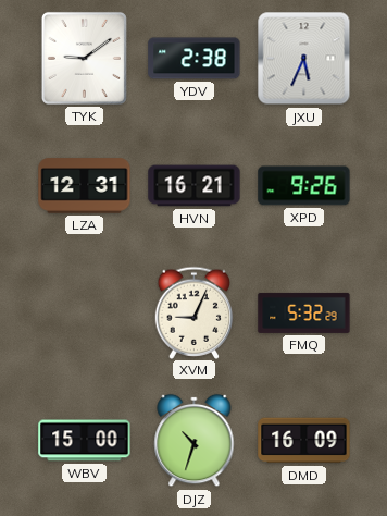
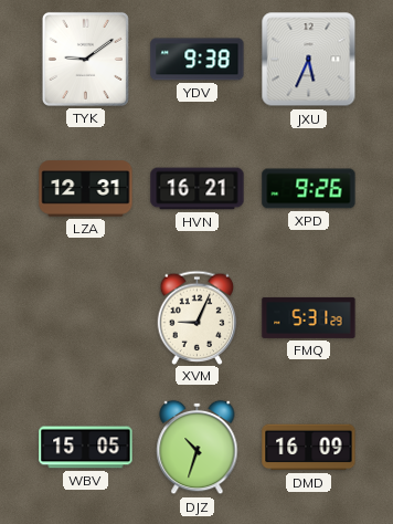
YDV: 2:38 -> 9:38 (198, 60)
FMQ: 5:32 -> 5:31 (309, 317)
WBV: 15:00 -> 15:05 (86, 448)
